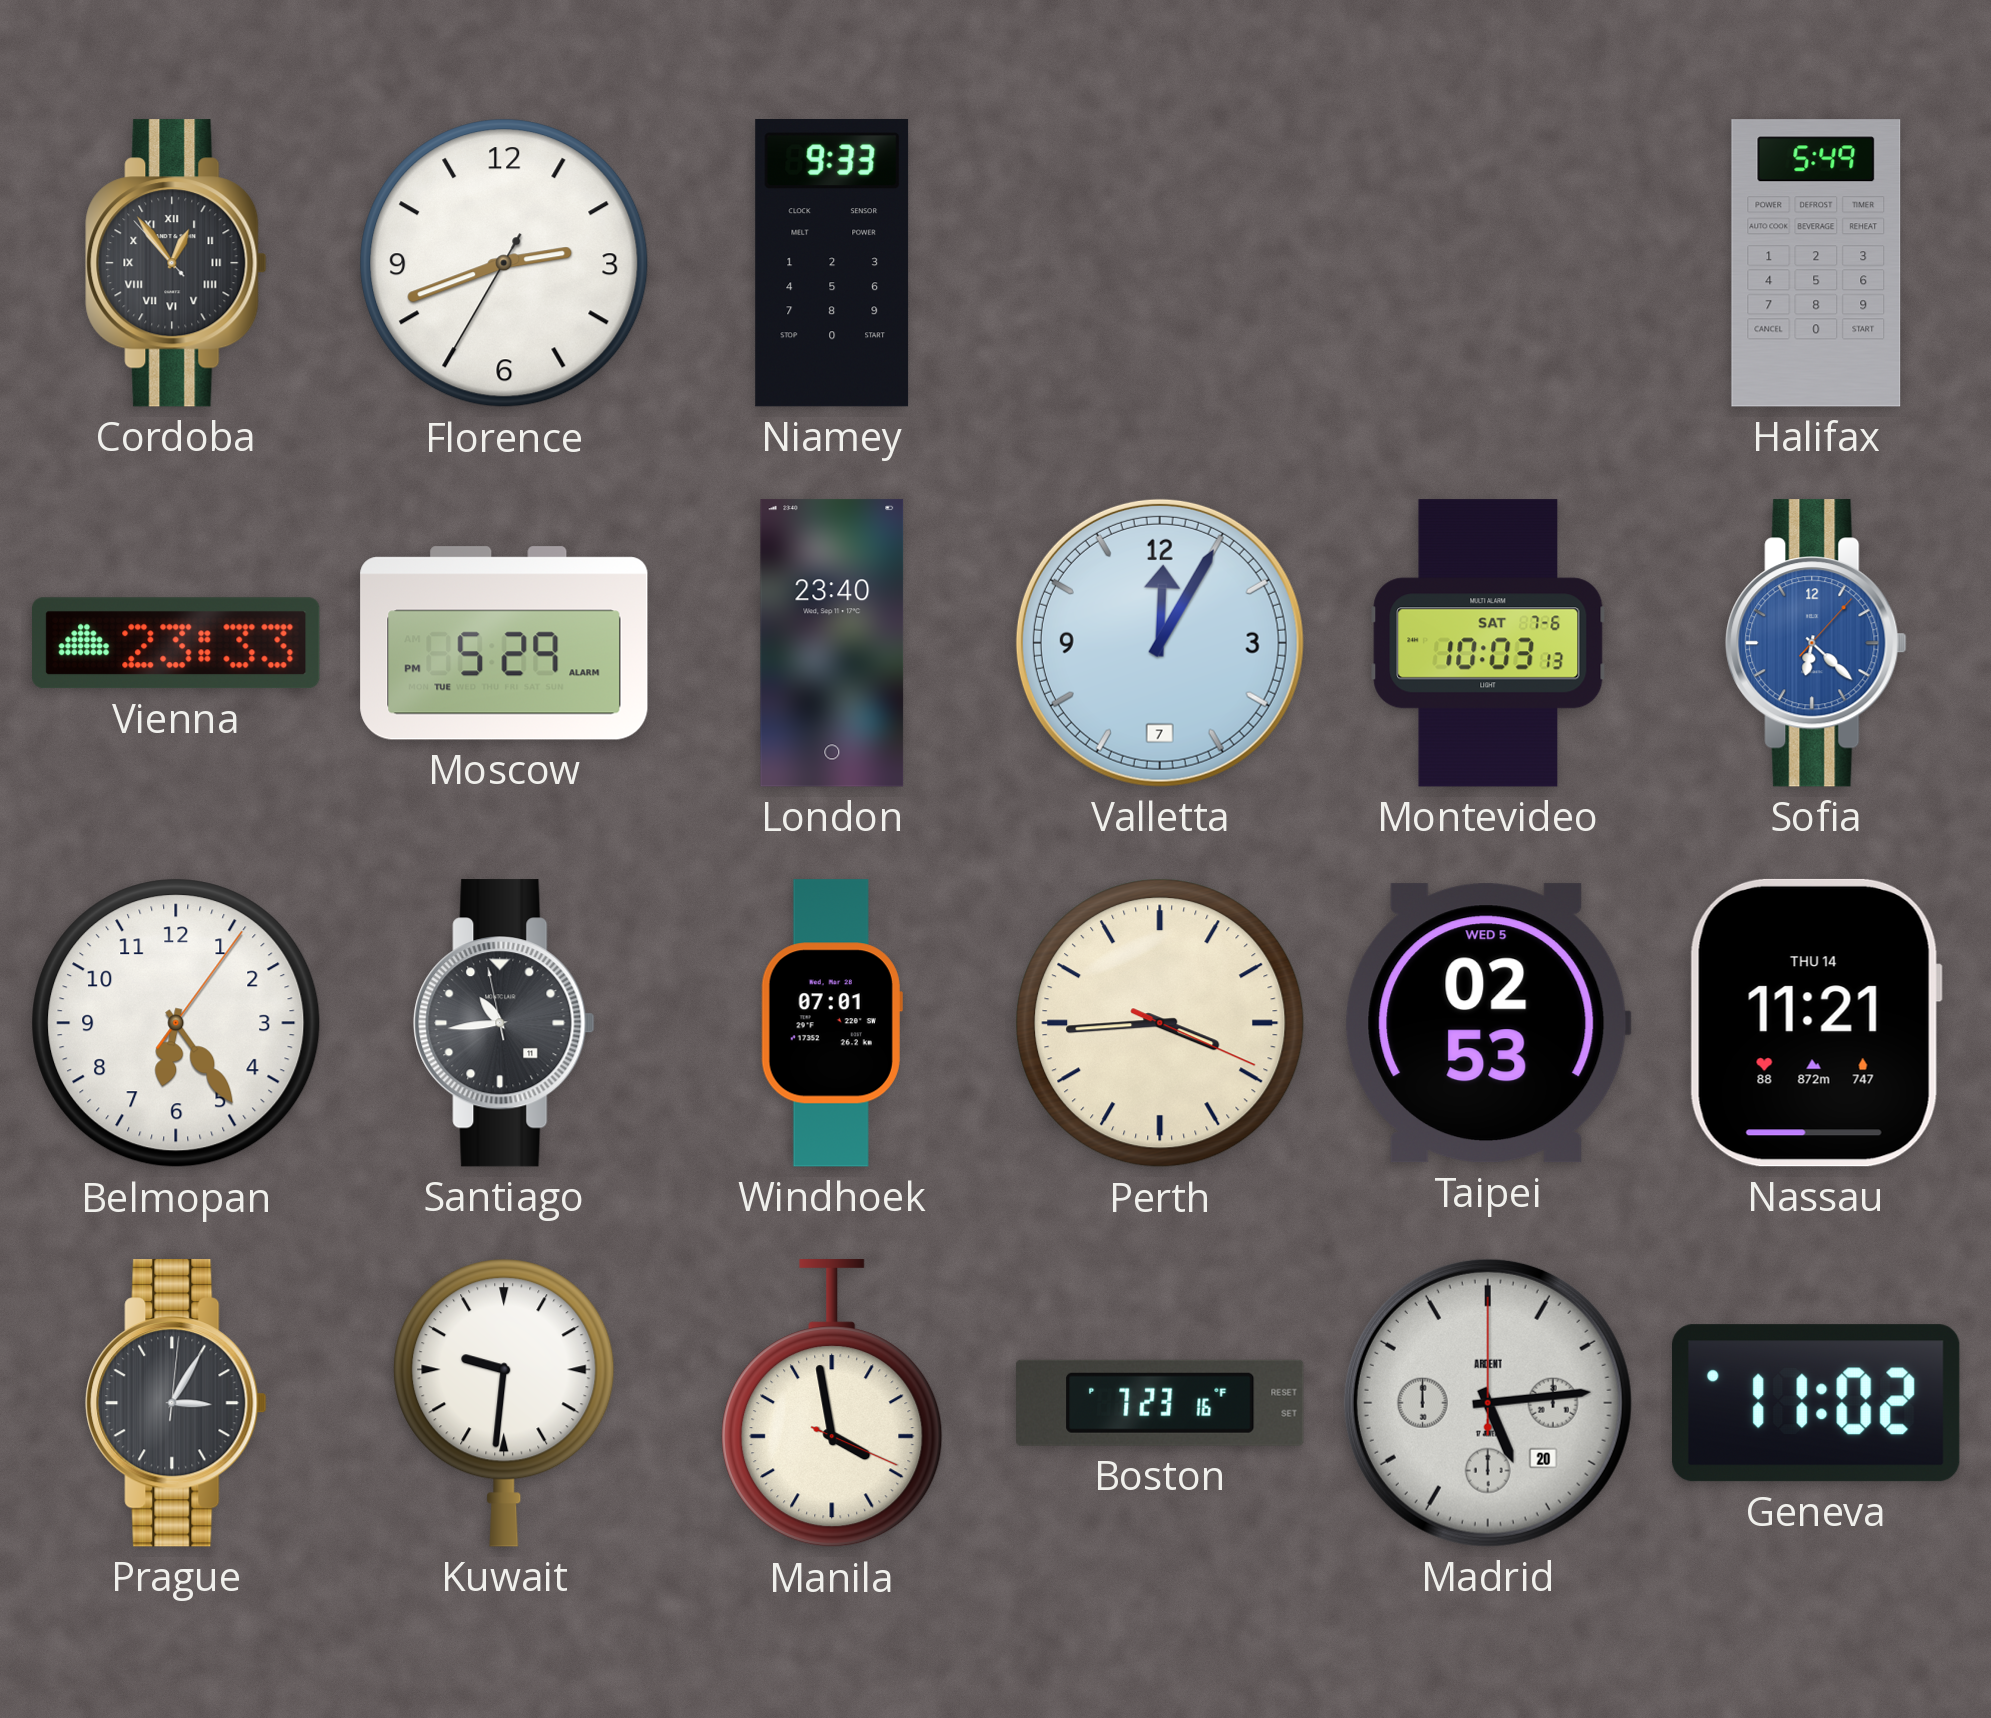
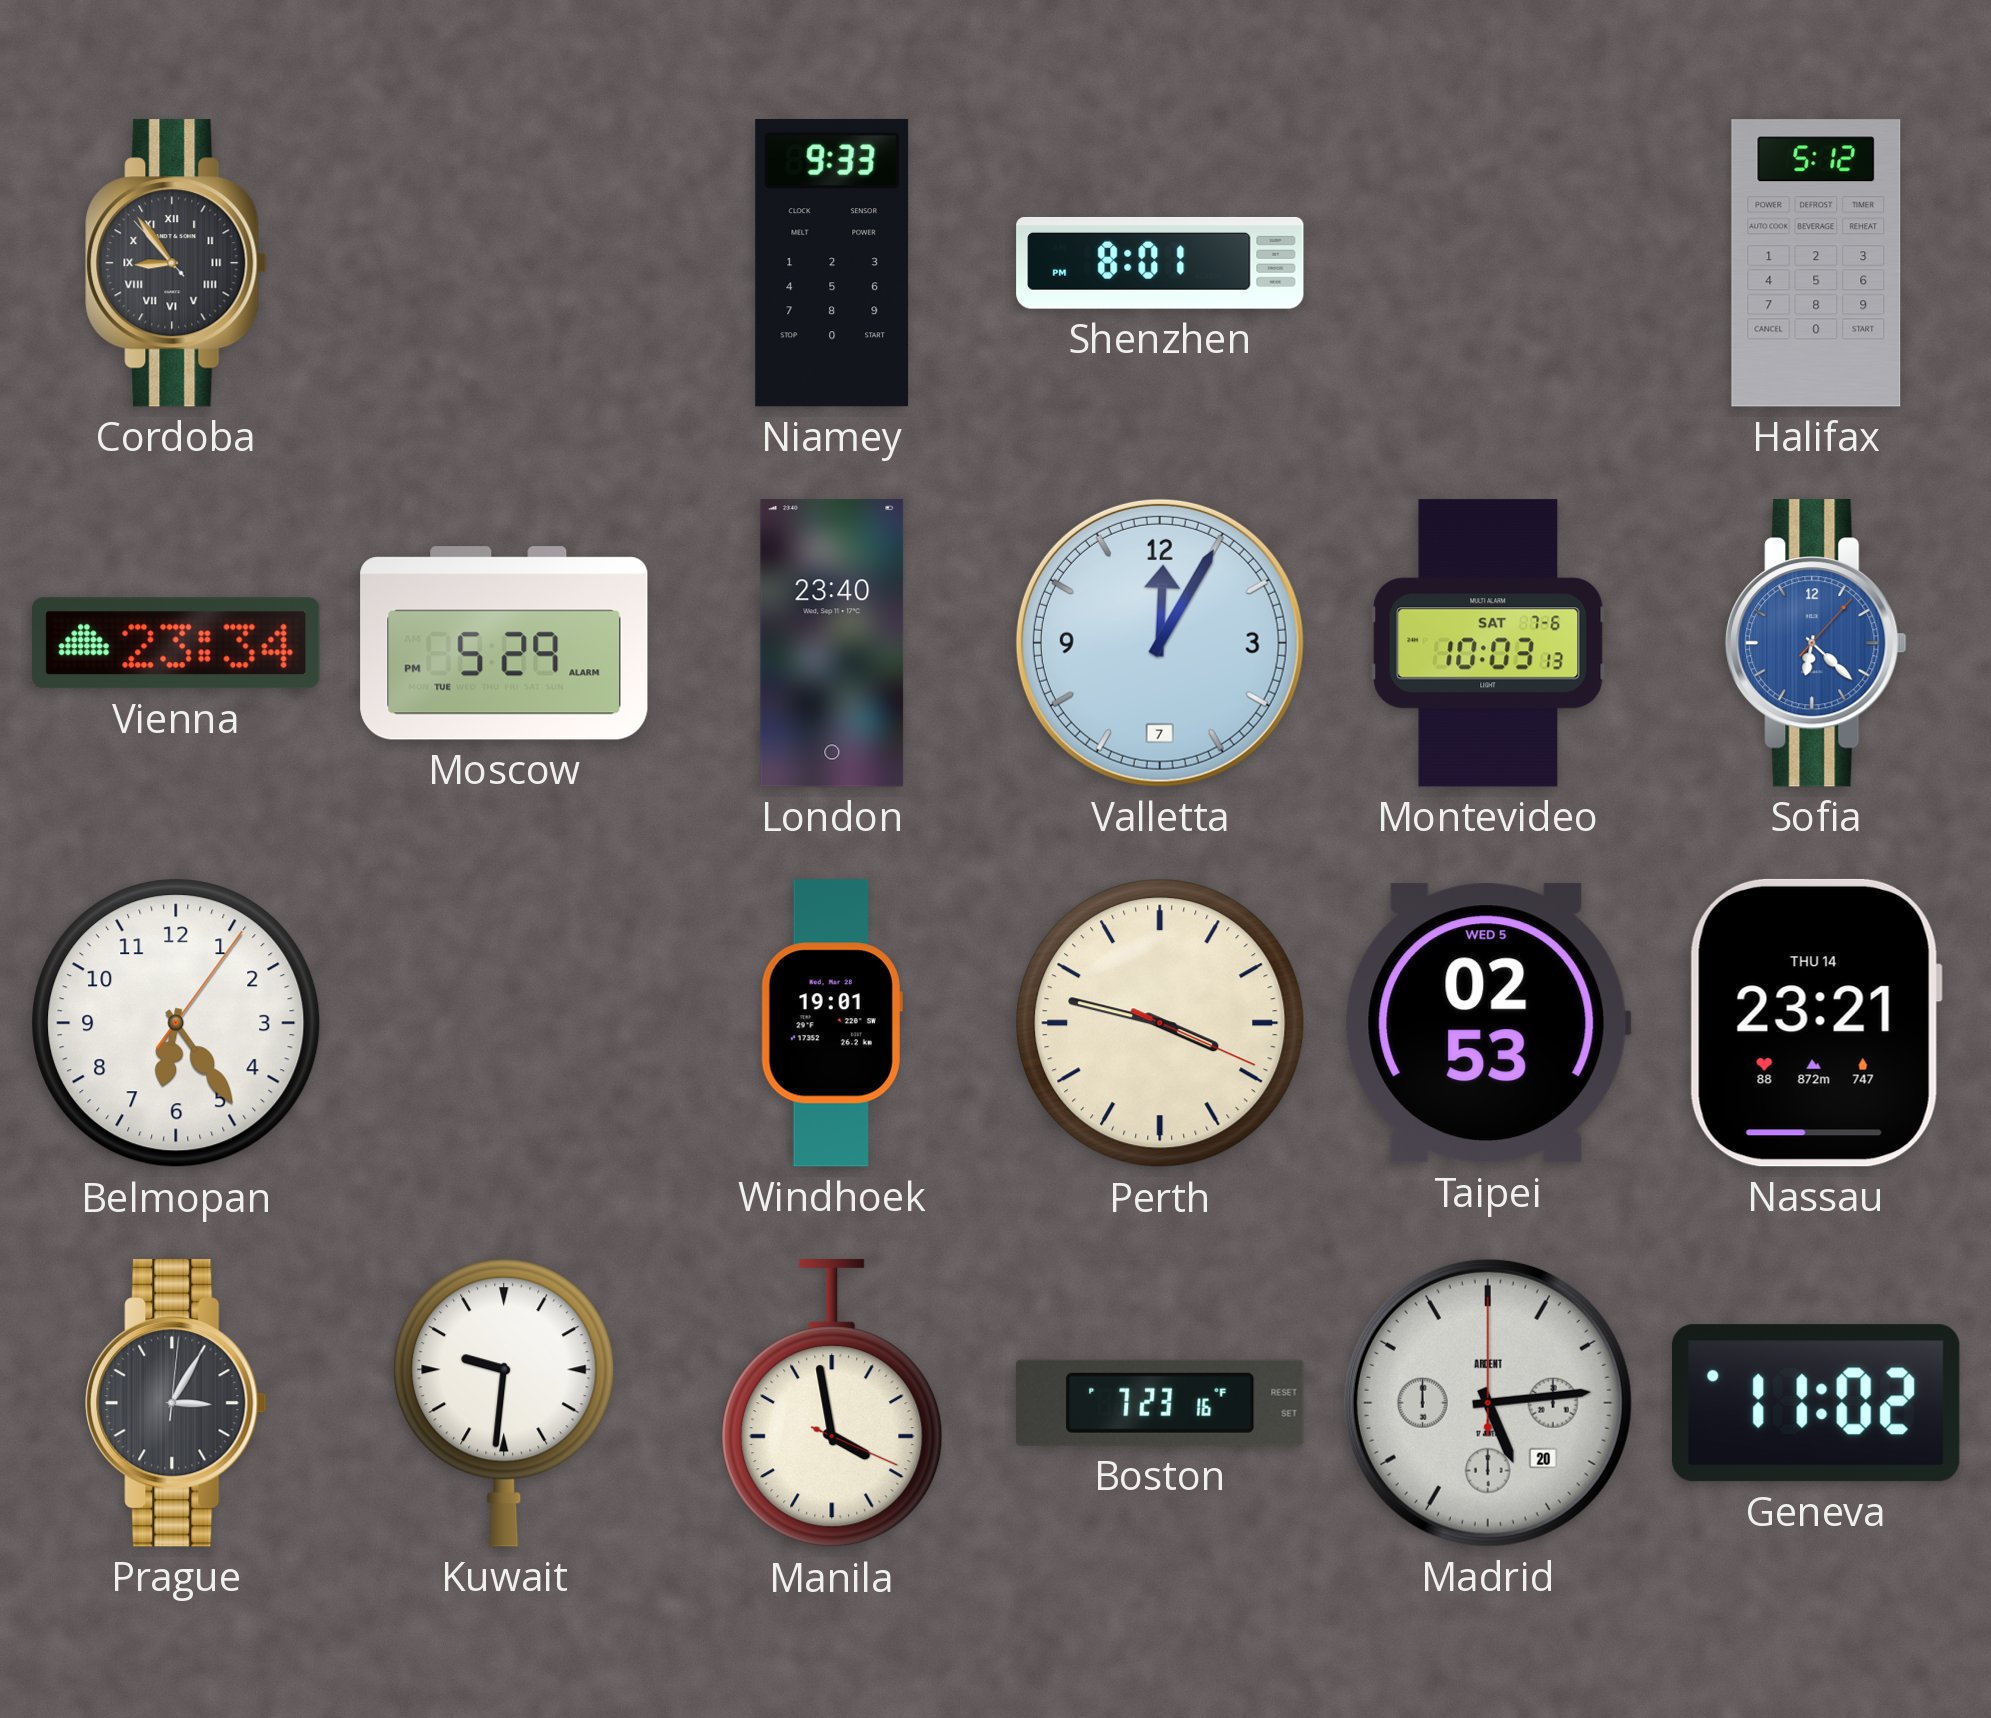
Cordoba: 12:53 -> 8:53 (176, 263)
Florence: 2:41 -> none (504, 263)
Shenzhen: none -> 8:01 (1160, 263)
Halifax: 5:49 -> 5:12 (1816, 263)
Vienna: 23:33 -> 23:34 (177, 643)
Santiago: 10:43 -> none (504, 1023)
Windhoek: 07:01 -> 19:01 (832, 1023)
Perth: 3:44 -> 3:47 (1160, 1023)
Nassau: 11:21 -> 23:21 (1816, 1023)
